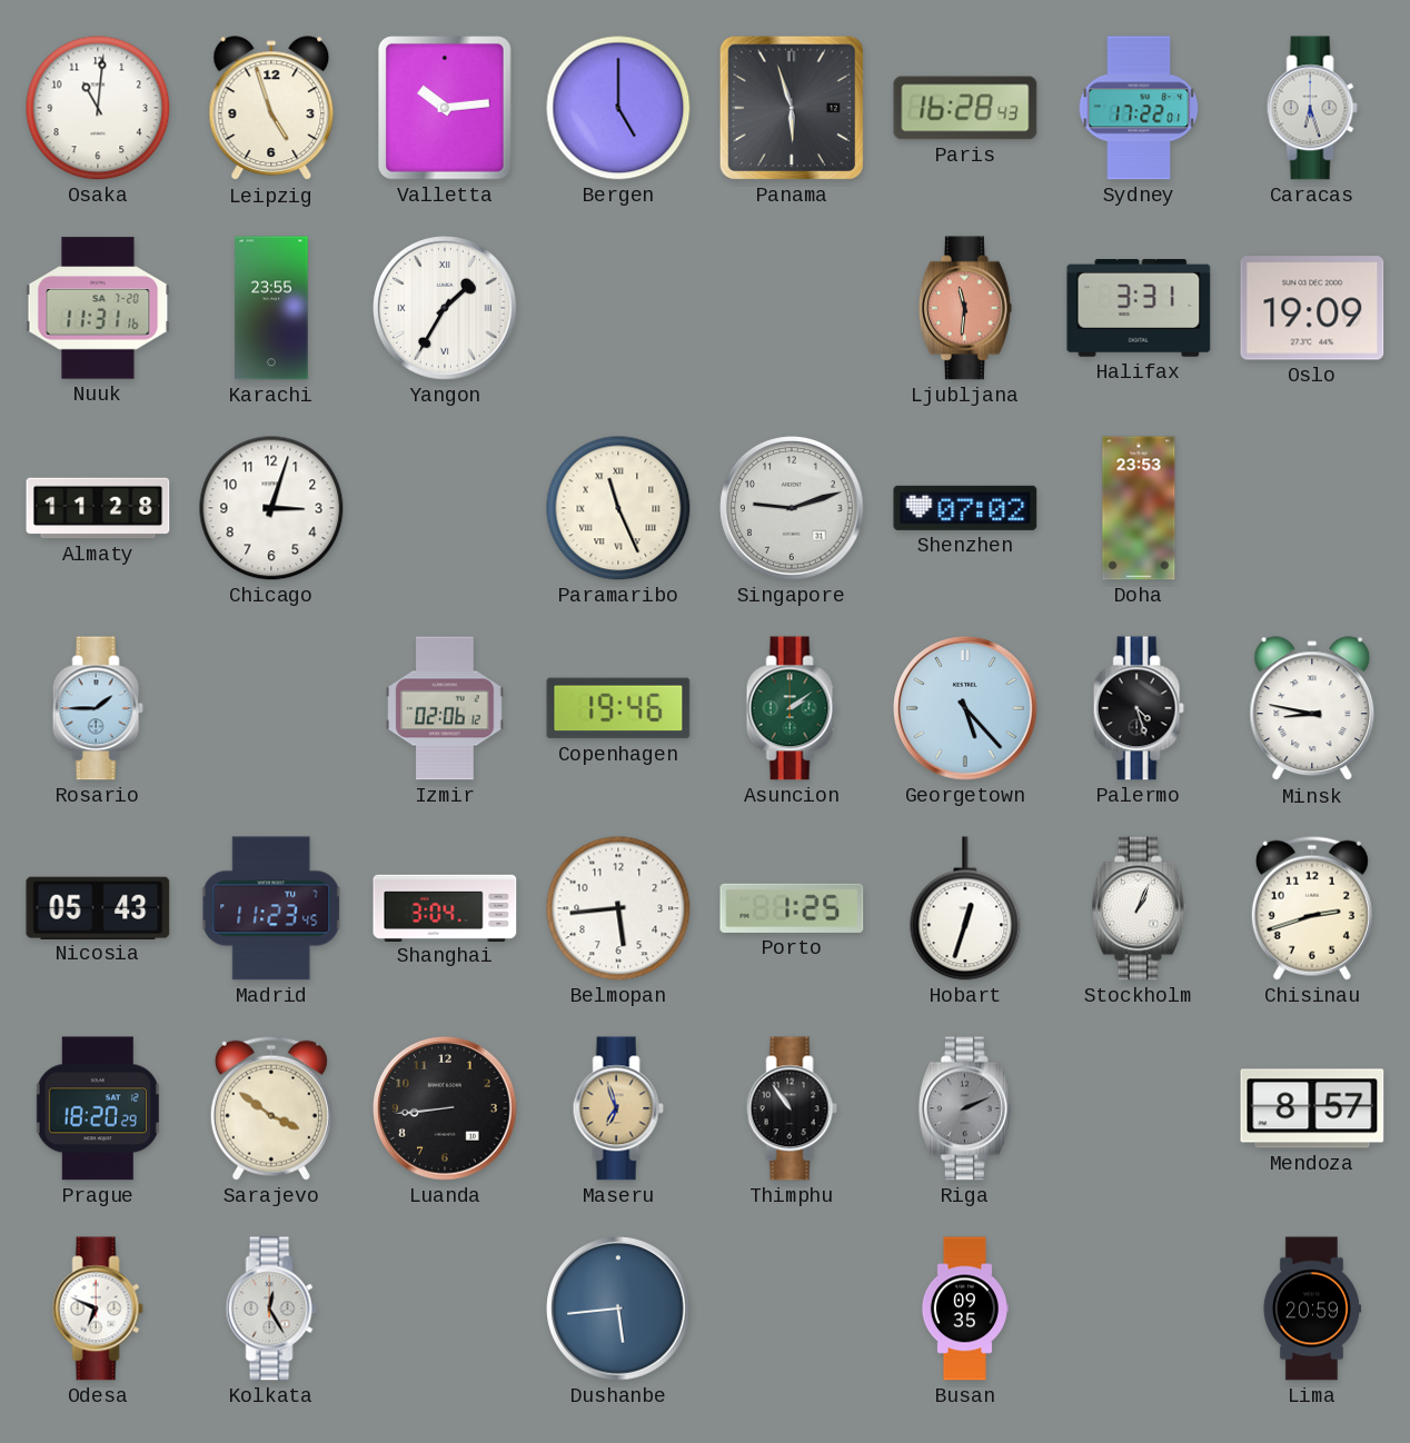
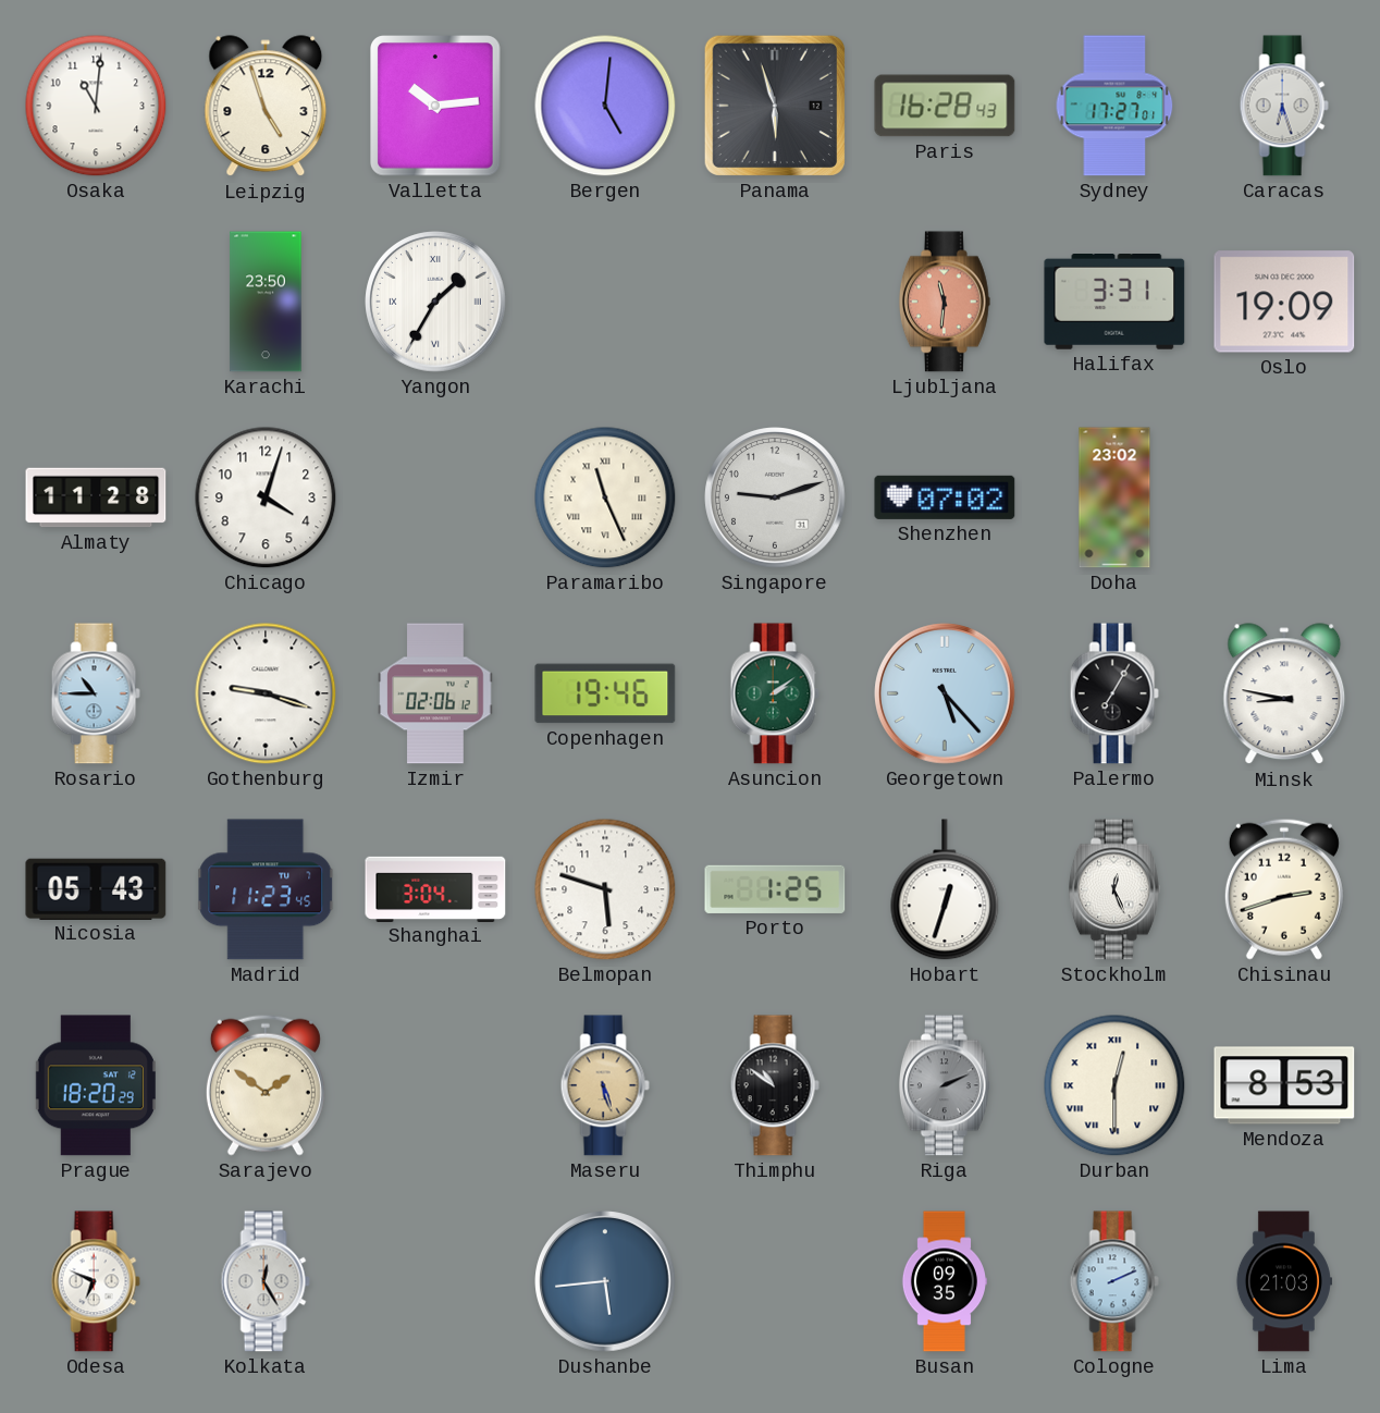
Bergen: 5:00 -> 5:01 (605, 106)
Sydney: 17:22 -> 17:27 (1114, 106)
Nuuk: 11:31 -> none (98, 308)
Karachi: 23:55 -> 23:50 (266, 302)
Chicago: 3:03 -> 4:03 (266, 497)
Doha: 23:53 -> 23:02 (1114, 497)
Rosario: 1:45 -> 10:45 (96, 693)
Gothenburg: none -> 9:18 (266, 693)
Palermo: 4:27 -> 7:05 (1114, 693)
Belmopan: 5:44 -> 5:48 (605, 889)
Stockholm: 1:04 -> 12:26 (1114, 889)
Sarajevo: 3:51 -> 1:51 (266, 1085)
Luanda: 8:44 -> none (445, 1108)
Maseru: 6:57 -> 5:27 (605, 1085)
Thimphu: 10:54 -> 10:51 (775, 1085)
Durban: none -> 12:30 (1114, 1085)
Mendoza: 8:57 -> 8:53 (1284, 1085)
Cologne: none -> 2:11 (1114, 1281)
Lima: 20:59 -> 21:03 (1283, 1281)
